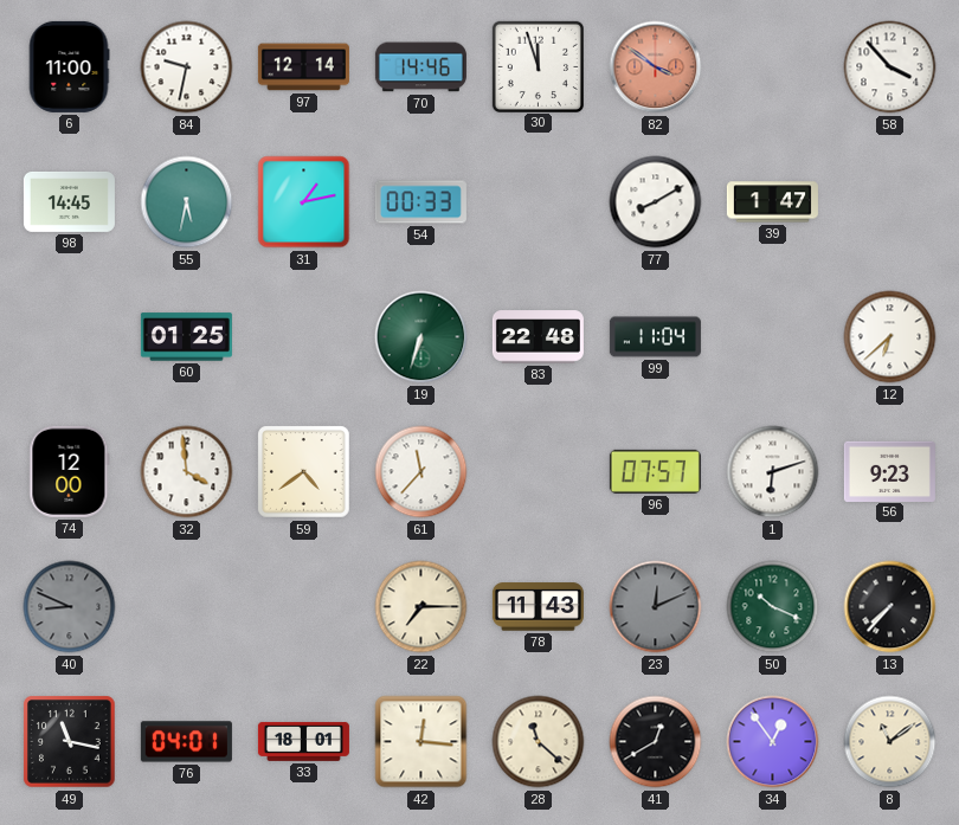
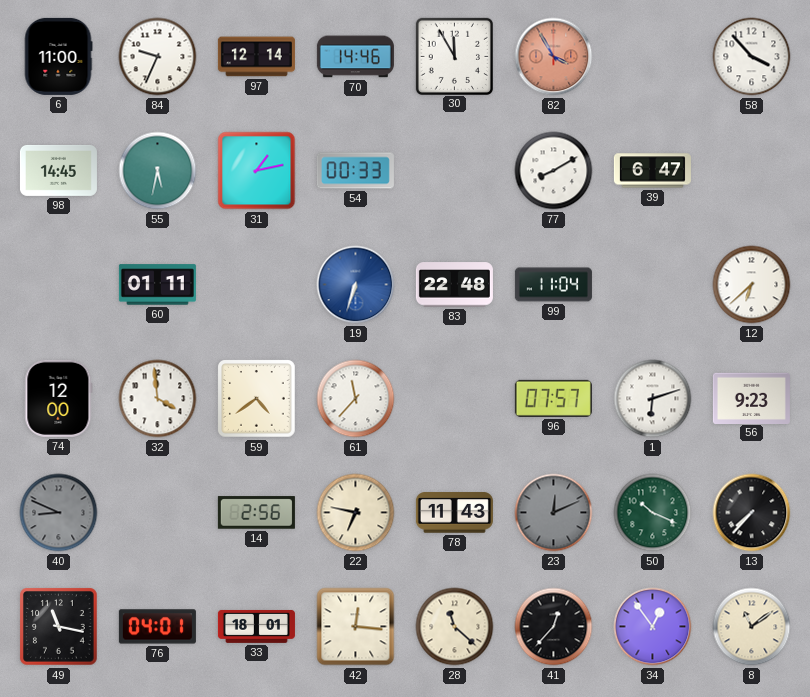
84: 9:32 -> 9:34 (158, 57)
30: 11:57 -> 11:55 (454, 56)
82: 3:51 -> 3:55 (554, 57)
39: 1:47 -> 6:47 (652, 171)
60: 01:25 -> 01:11 (157, 285)
19 dial: green -> blue (356, 285)
14: none -> 2:56 (256, 513)
22: 7:15 -> 6:47 (356, 513)
41: 12:40 -> 12:37 (554, 627)
